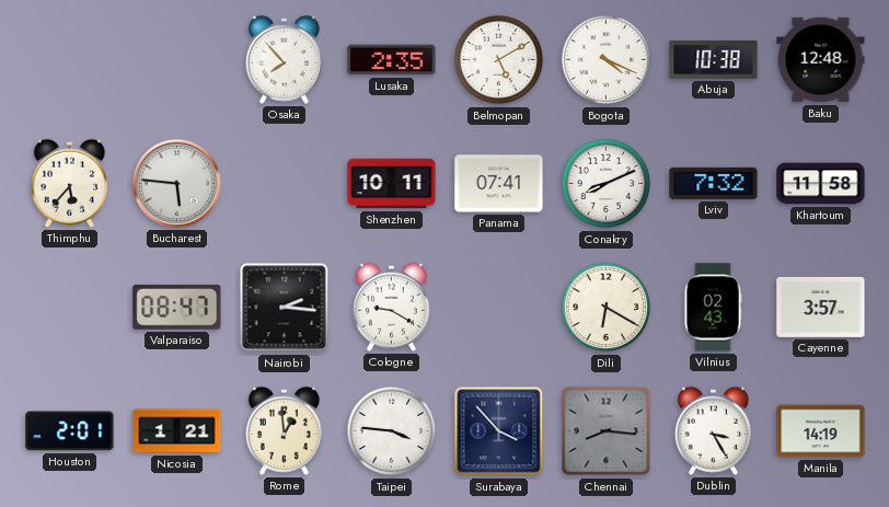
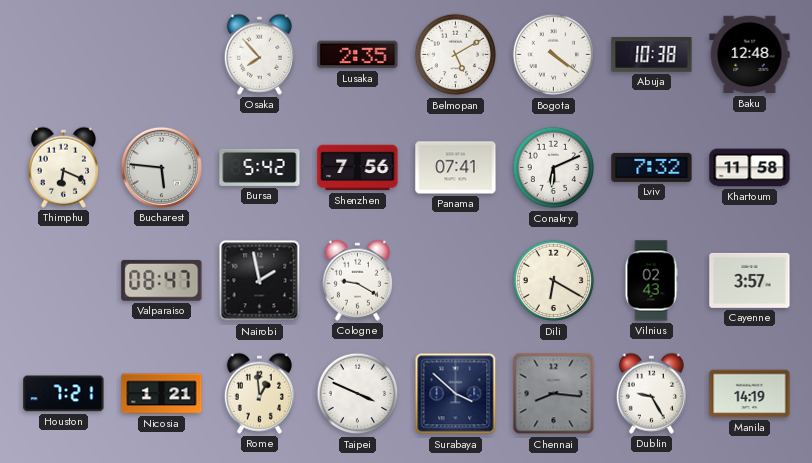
Bogota: 4:19 -> 4:21 (554, 55)
Thimphu: 5:37 -> 6:19 (63, 167)
Bursa: none -> 5:42 (260, 167)
Shenzhen: 10:11 -> 7:56 (358, 168)
Conakry: 8:11 -> 6:11 (554, 168)
Nairobi: 2:16 -> 1:58 (260, 281)
Houston: 2:01 -> 7:21 (64, 394)
Taipei: 3:46 -> 3:49 (358, 394)
Surabaya: 3:53 -> 3:52 (456, 394)
Dublin: 3:25 -> 9:25 (651, 393)
